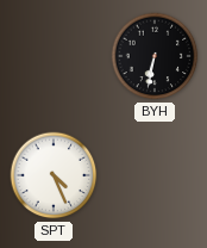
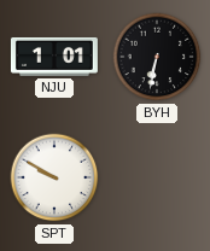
NJU: none -> 1:01 (54, 57)
SPT: 4:26 -> 9:50 (54, 177)
